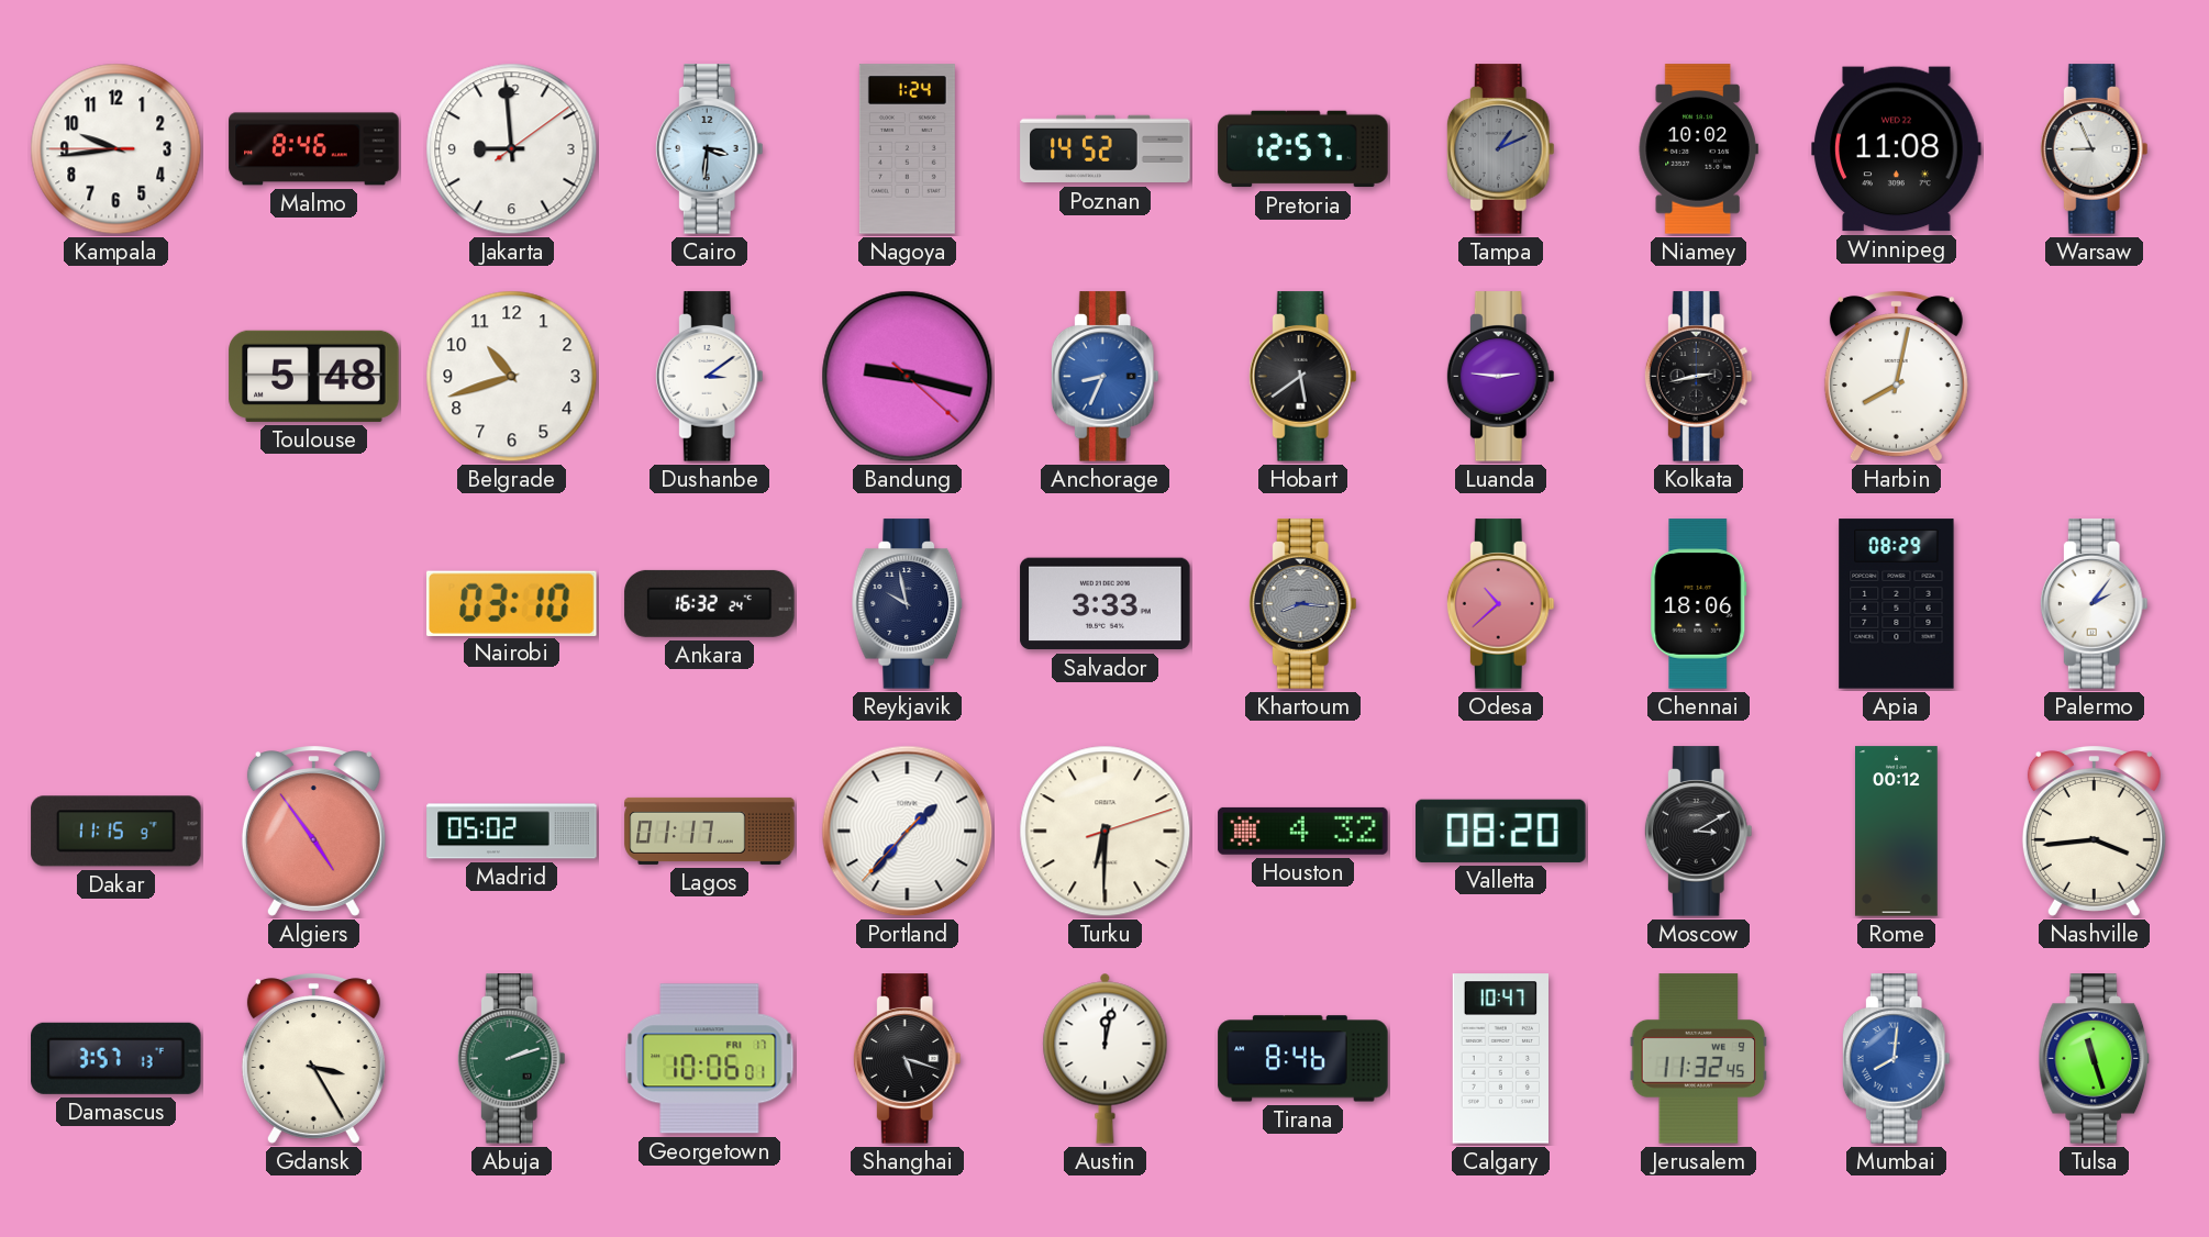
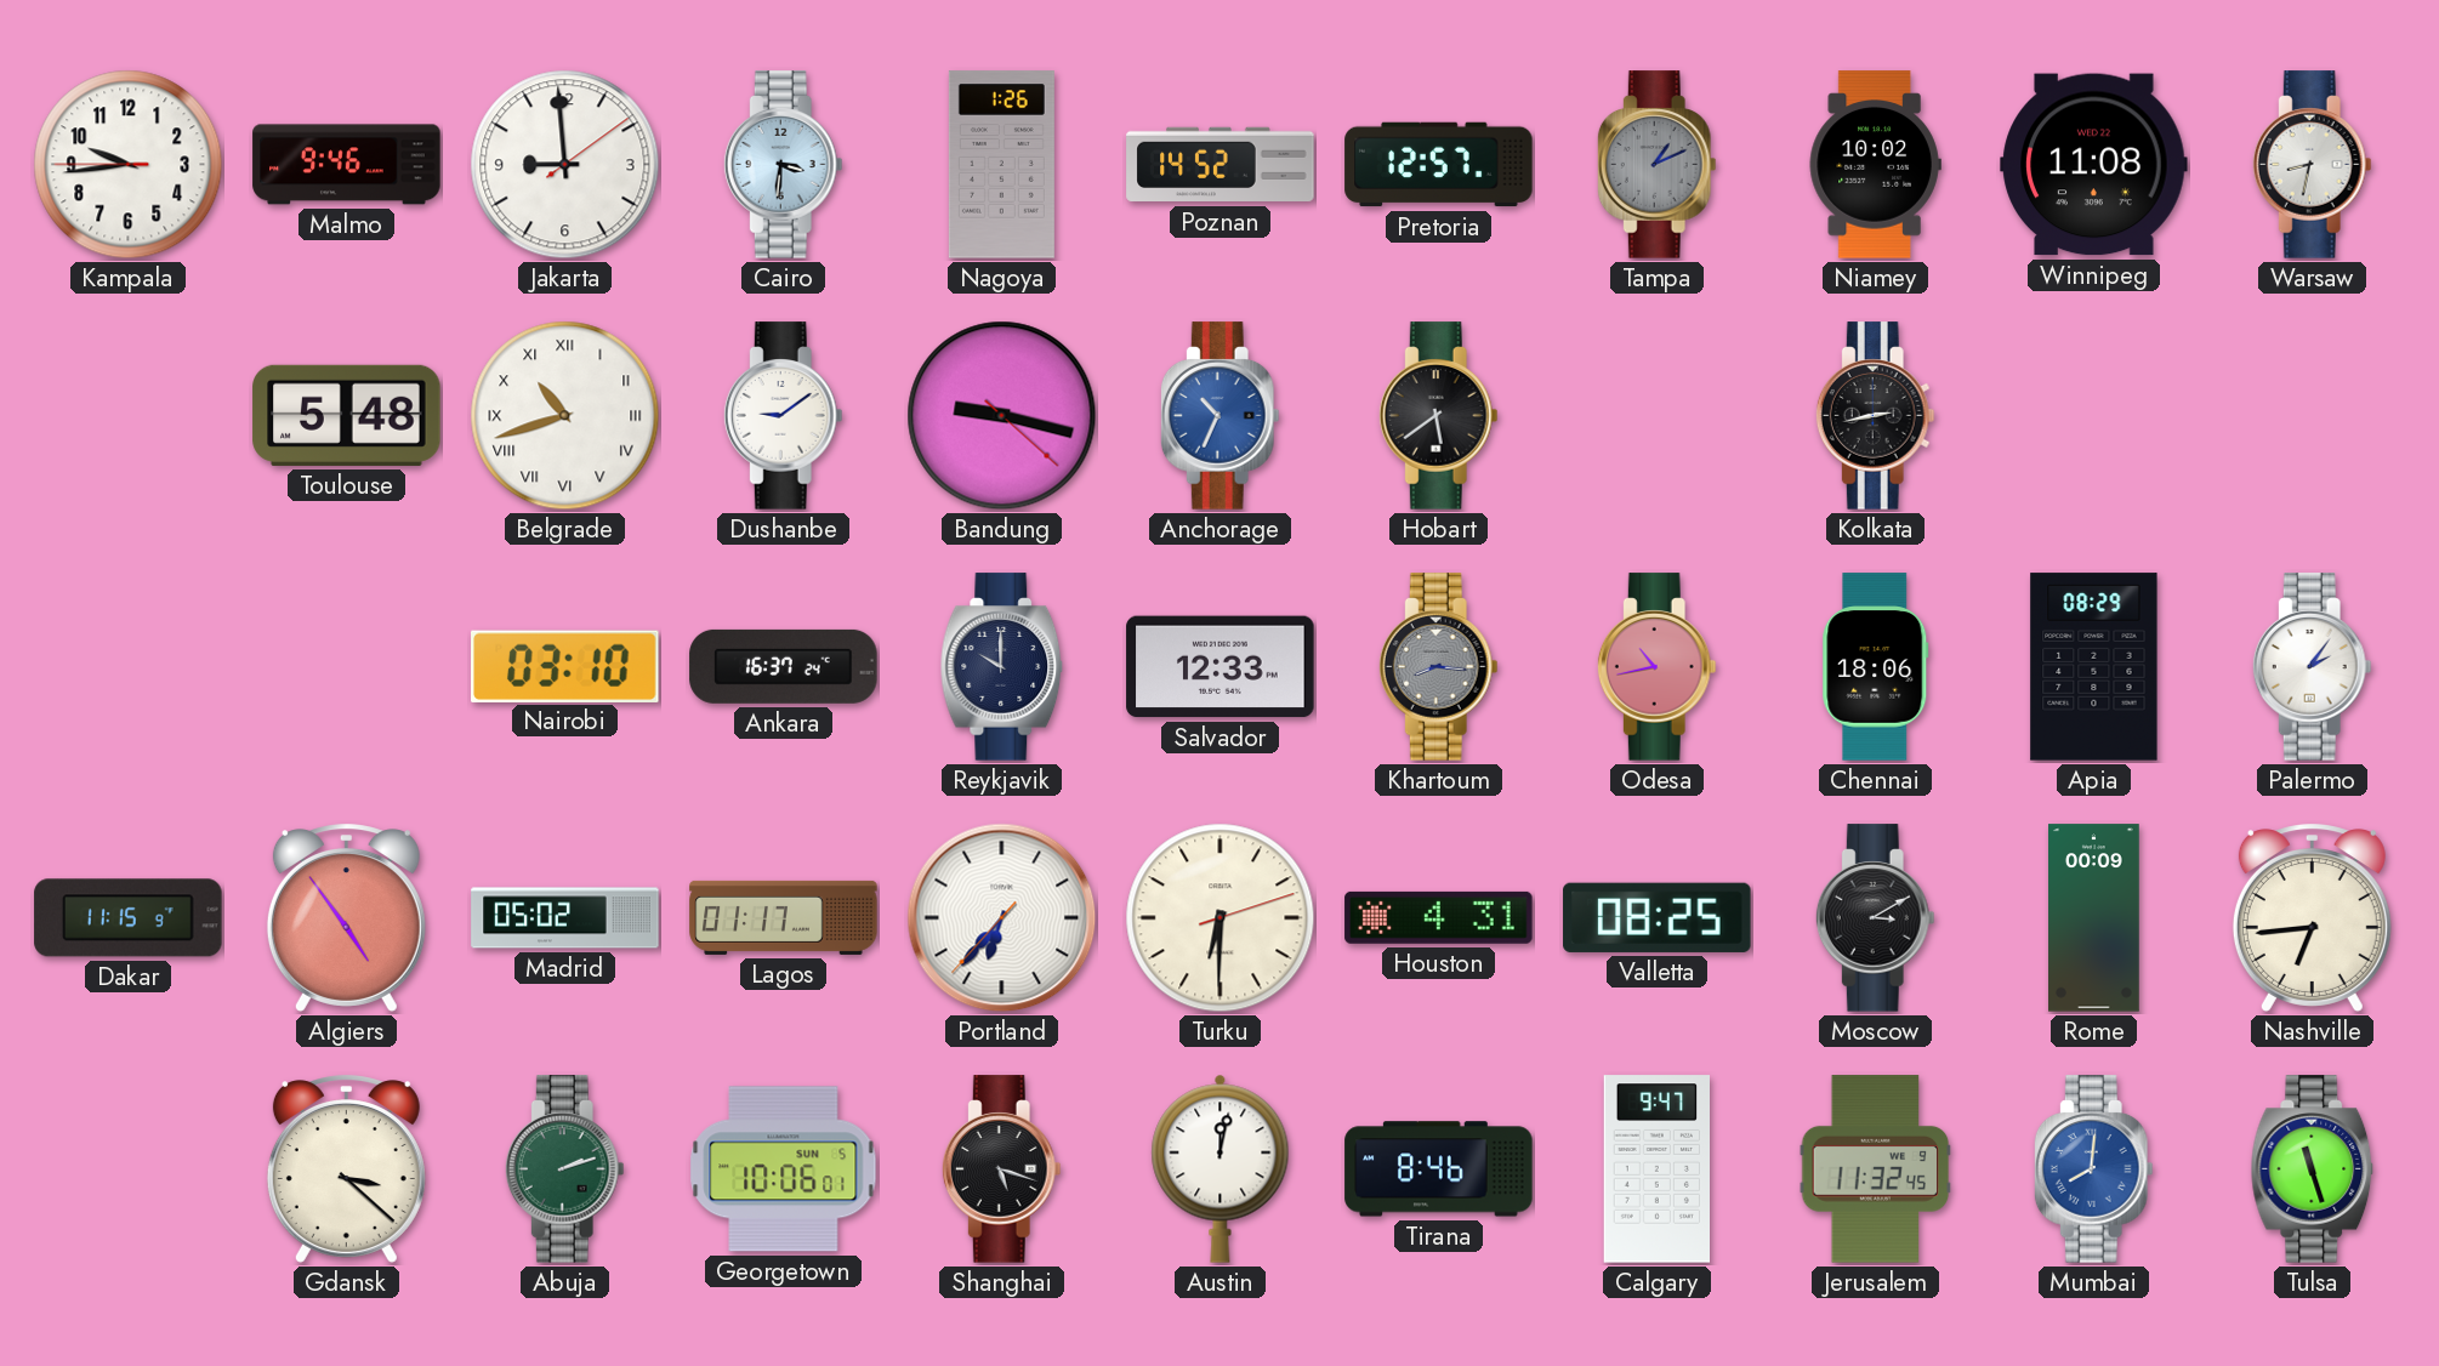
Malmo: 8:46 -> 9:46 (347, 165)
Nagoya: 1:24 -> 1:26 (1001, 165)
Warsaw: 8:56 -> 8:32 (2312, 165)
Belgrade numerals: Arabic -> Roman (565, 416)
Dushanbe: 3:09 -> 9:09 (783, 416)
Anchorage: 8:34 -> 10:34 (1219, 416)
Luanda: 2:46 -> none (1500, 377)
Harbin: 8:02 -> none (1896, 377)
Ankara: 16:32 -> 16:37 (784, 666)
Reykjavik: 9:58 -> 10:00 (1002, 667)
Salvador: 3:33 -> 12:33 (1221, 667)
Odesa: 10:38 -> 10:43 (1656, 667)
Portland: 1:36 -> 6:36 (1002, 918)
Houston: 4:32 -> 4:31 (1439, 917)
Valletta: 08:20 -> 08:25 (1658, 917)
Rome: 00:12 -> 00:09 (2094, 918)
Nashville: 3:44 -> 6:44 (2312, 918)
Damascus: 3:57 -> none (116, 1058)
Gdansk: 3:25 -> 3:22 (346, 1169)
Georgetown date: FRI 17 -> SUN 5 (784, 1169)
Calgary: 10:47 -> 9:47 (1656, 1169)
